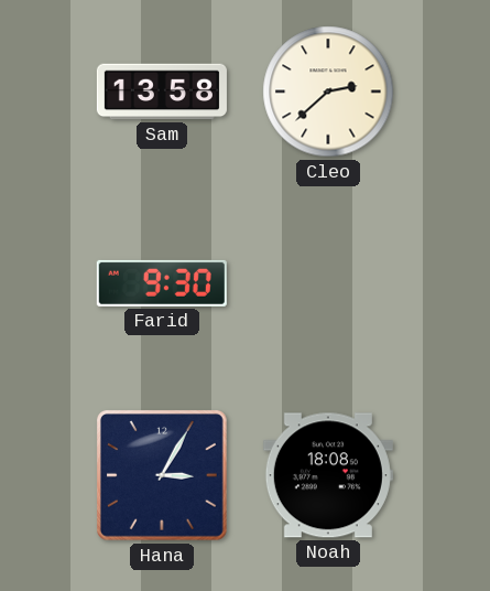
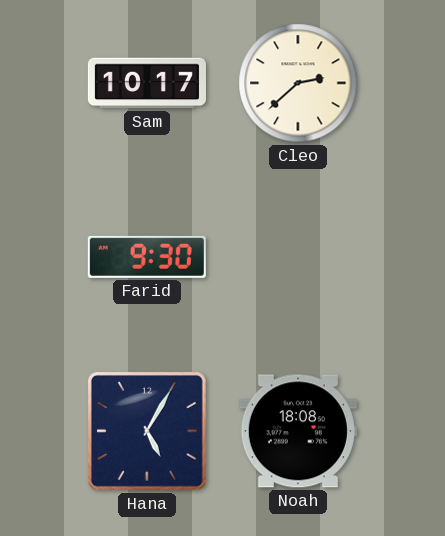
Sam: 13:58 -> 10:17 (147, 83)
Hana: 3:05 -> 5:05 (147, 431)
